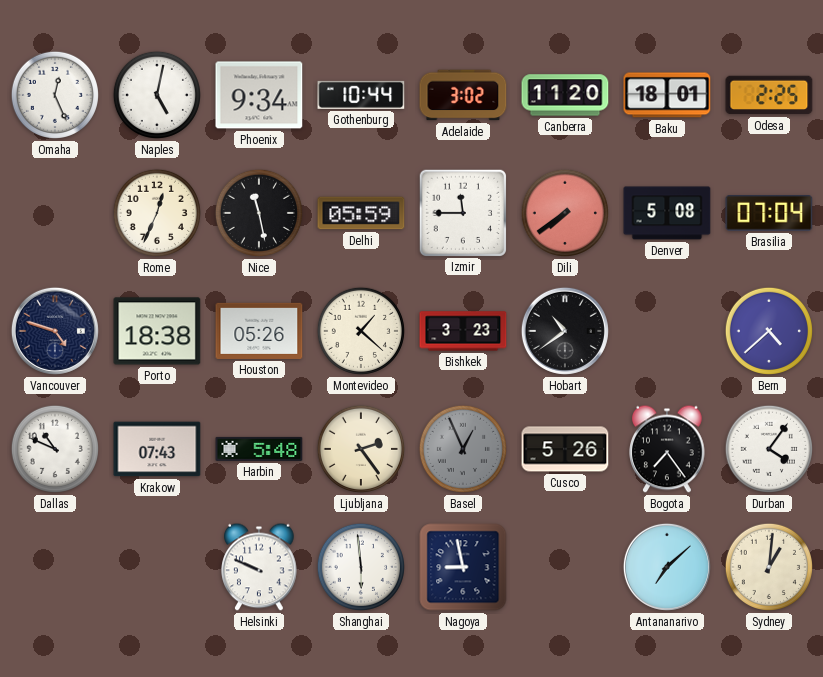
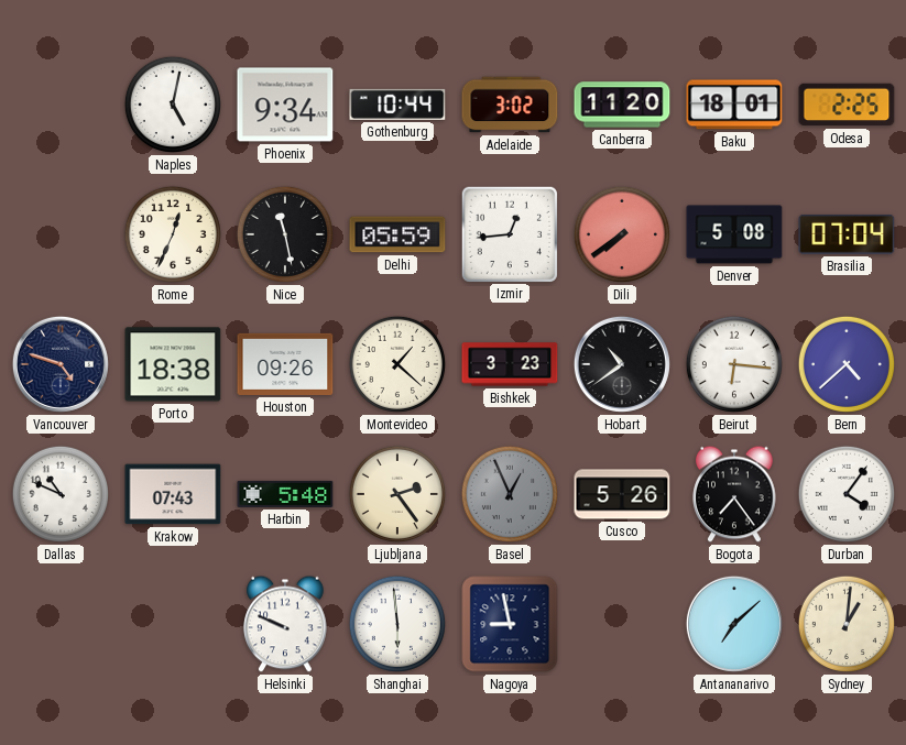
Omaha: 12:26 -> none (55, 95)
Izmir: 11:45 -> 12:44 (509, 233)
Houston: 05:26 -> 09:26 (285, 364)
Beirut: none -> 6:16 (734, 364)
